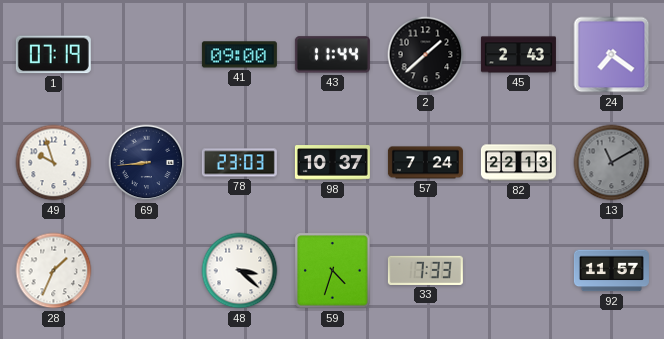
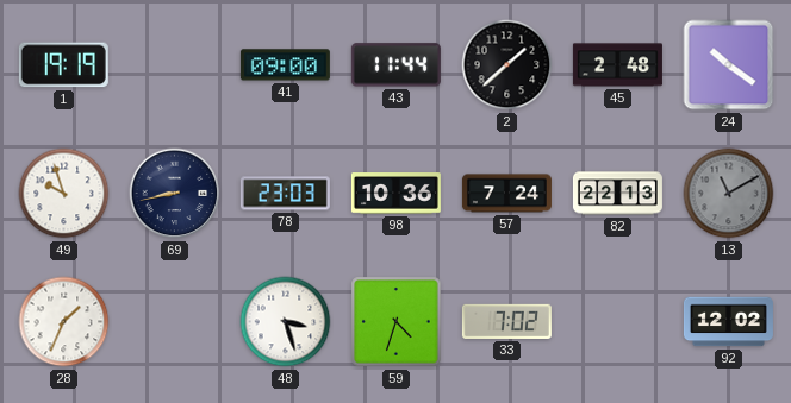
1: 07:19 -> 19:19 (63, 65)
45: 2:43 -> 2:48 (617, 65)
24: 7:21 -> 10:21 (729, 65)
69: 8:44 -> 8:43 (175, 194)
98: 10:37 -> 10:36 (395, 194)
48: 3:22 -> 3:27 (286, 322)
33: 7:33 -> 7:02 (506, 321)
92: 11:57 -> 12:02 (728, 322)
